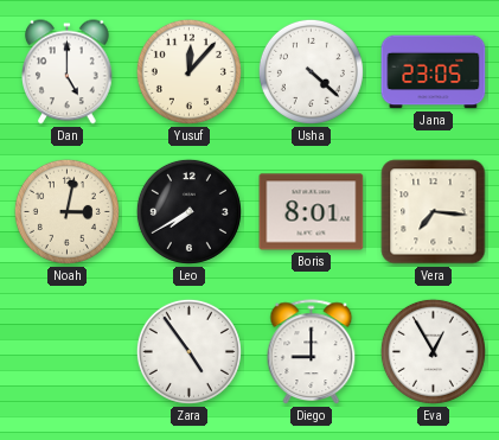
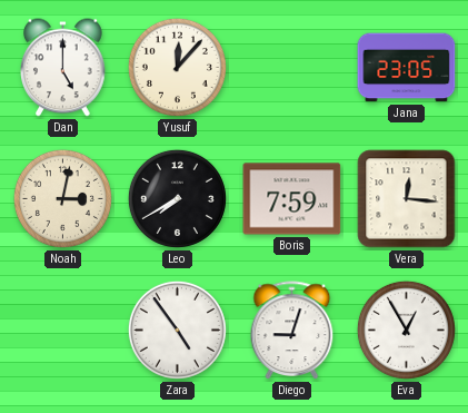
Usha: 4:22 -> none (311, 71)
Boris: 8:01 -> 7:59 (292, 199)
Vera: 7:16 -> 12:16 (407, 199)
Diego: 9:00 -> 9:03 (292, 331)
